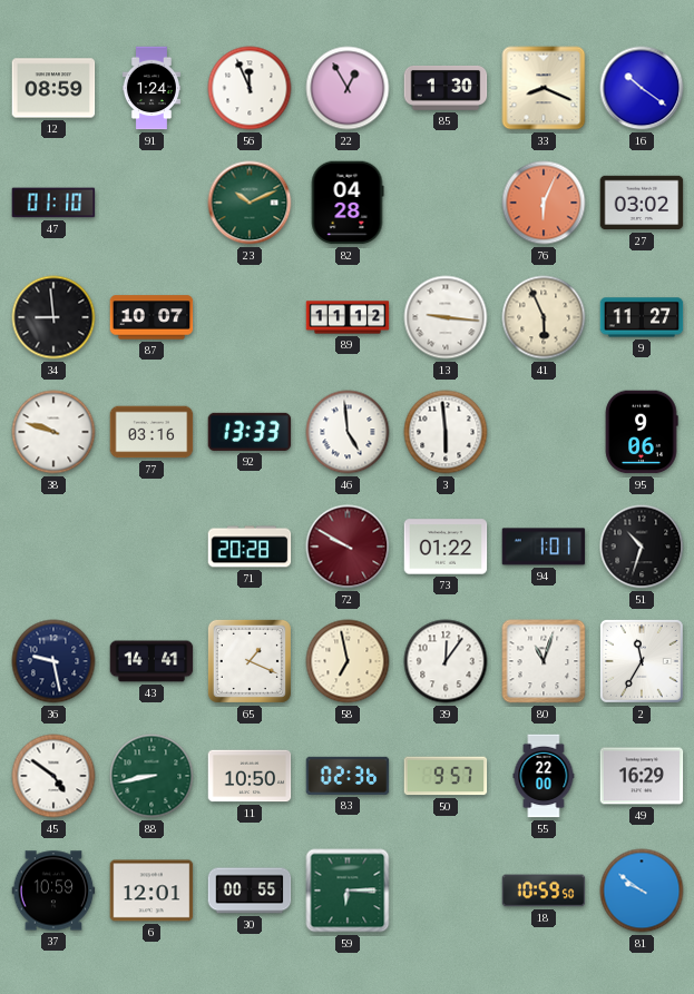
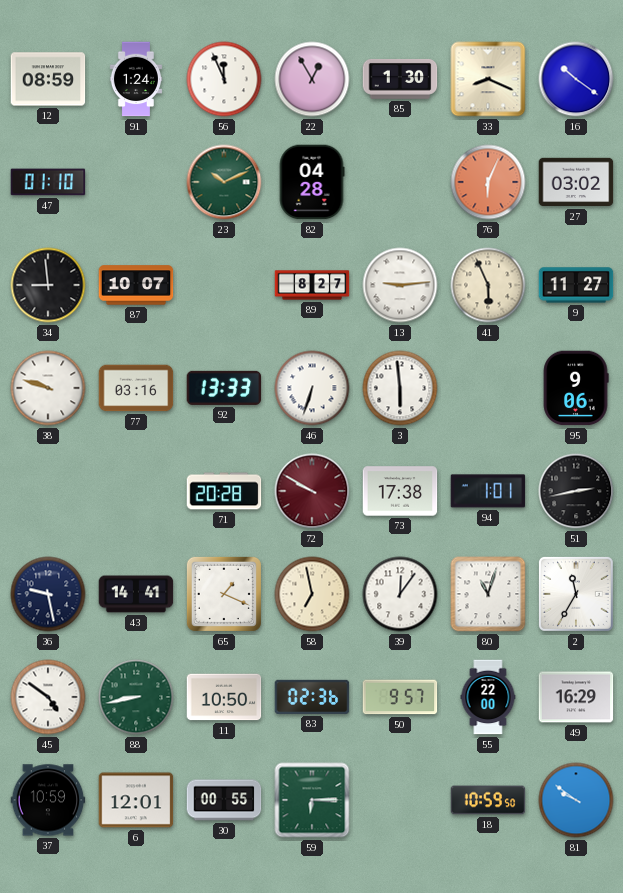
89: 11:12 -> 8:27 (312, 285)
13: 9:16 -> 9:14 (400, 285)
46: 4:59 -> 6:33 (312, 388)
73: 01:22 -> 17:38 (400, 491)
51: 10:33 -> 2:43 (576, 491)
